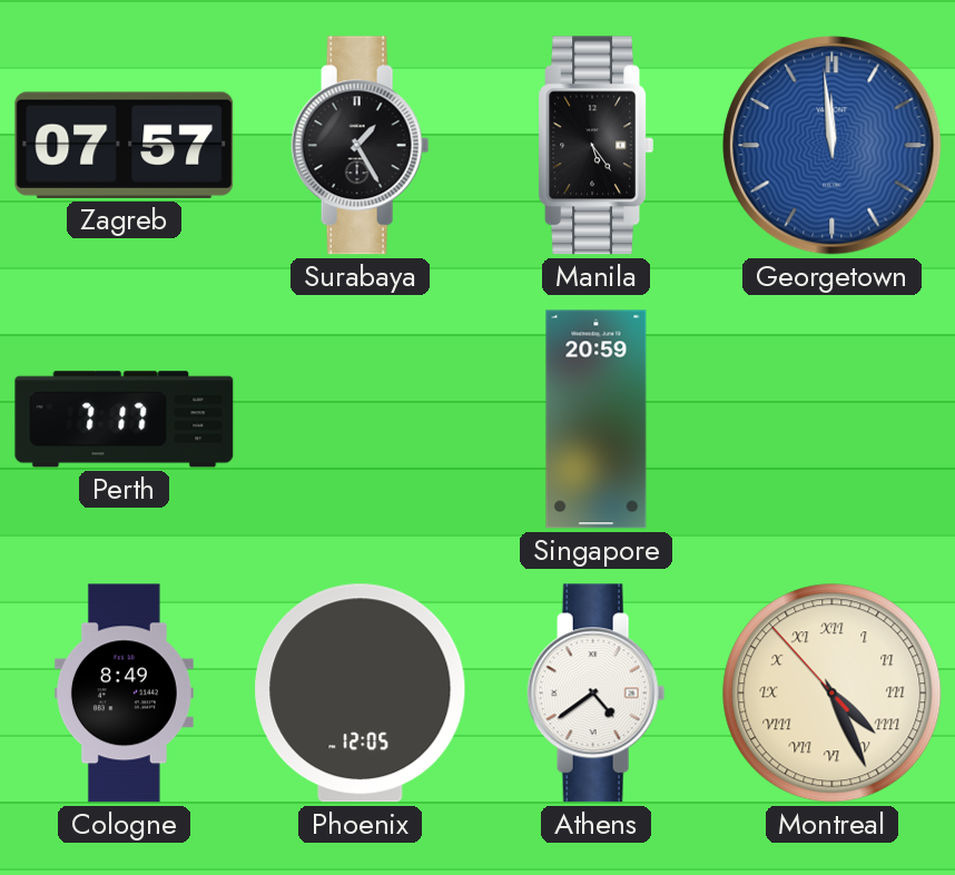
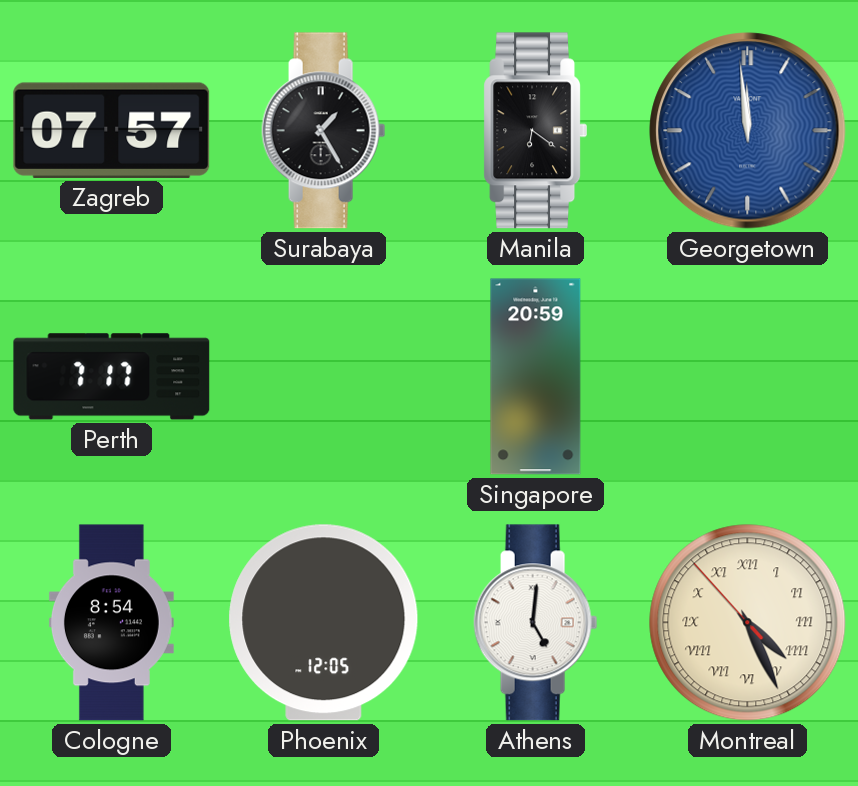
Manila: 5:24 -> 6:21 (535, 131)
Cologne: 8:49 -> 8:54 (111, 623)
Athens: 4:39 -> 5:01 (536, 623)
